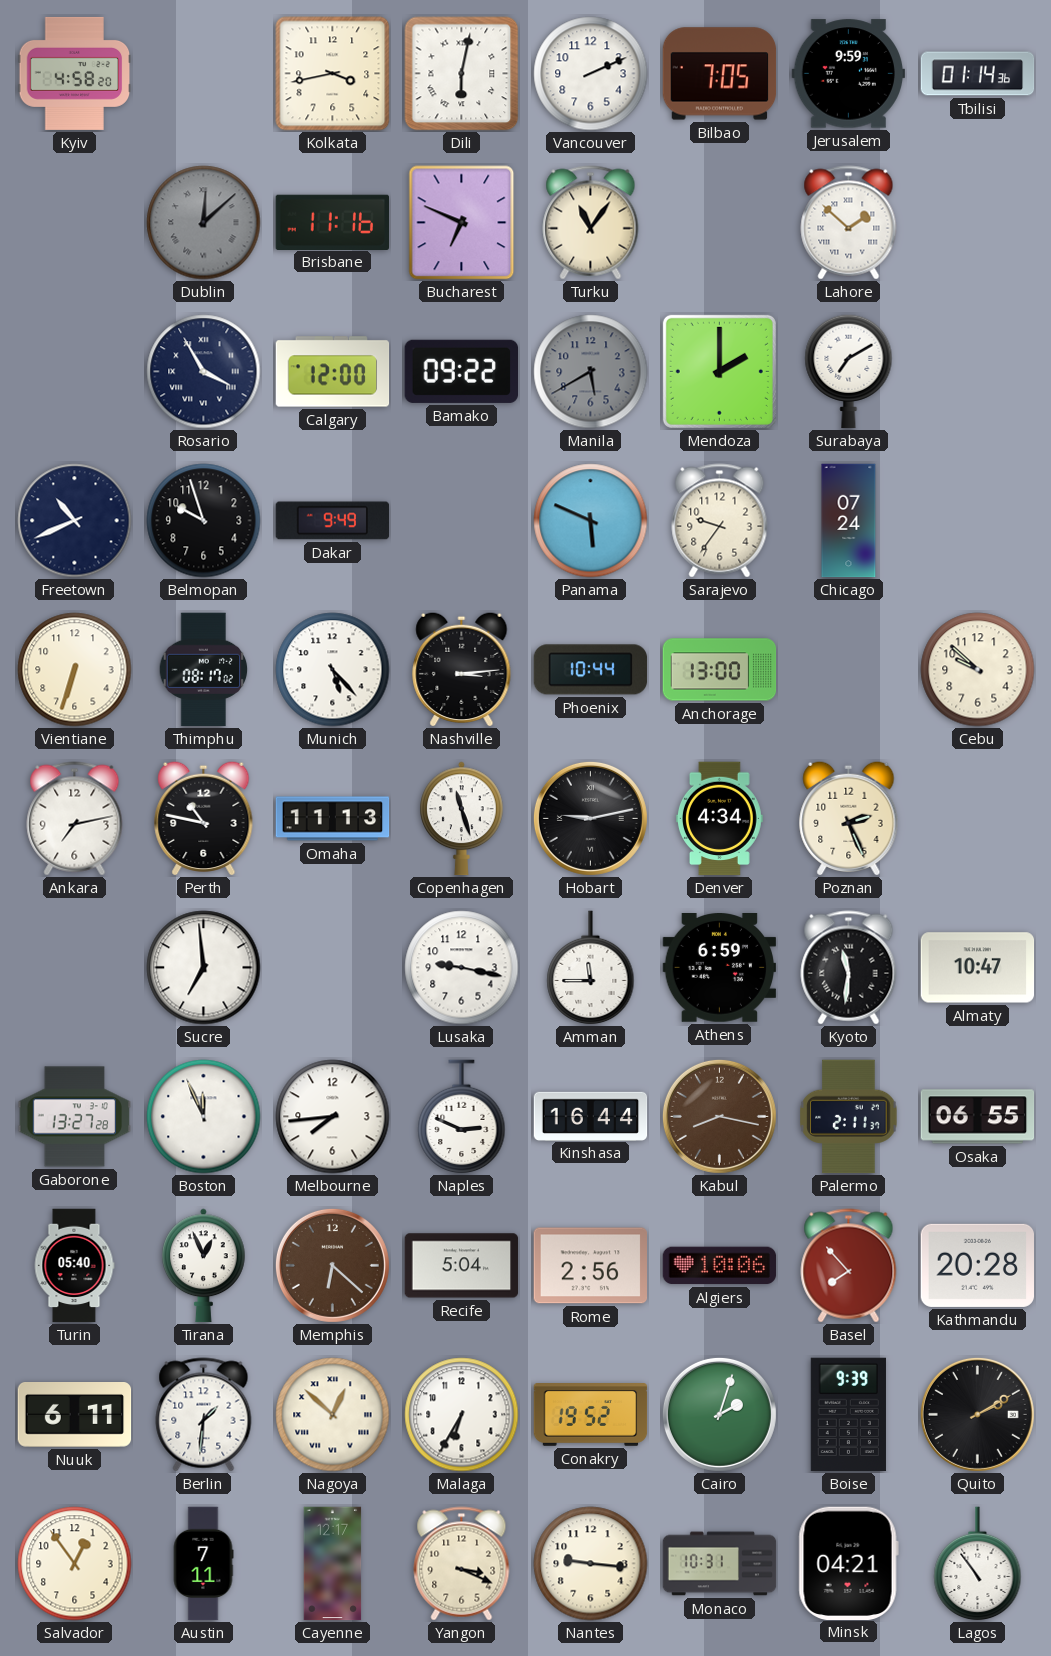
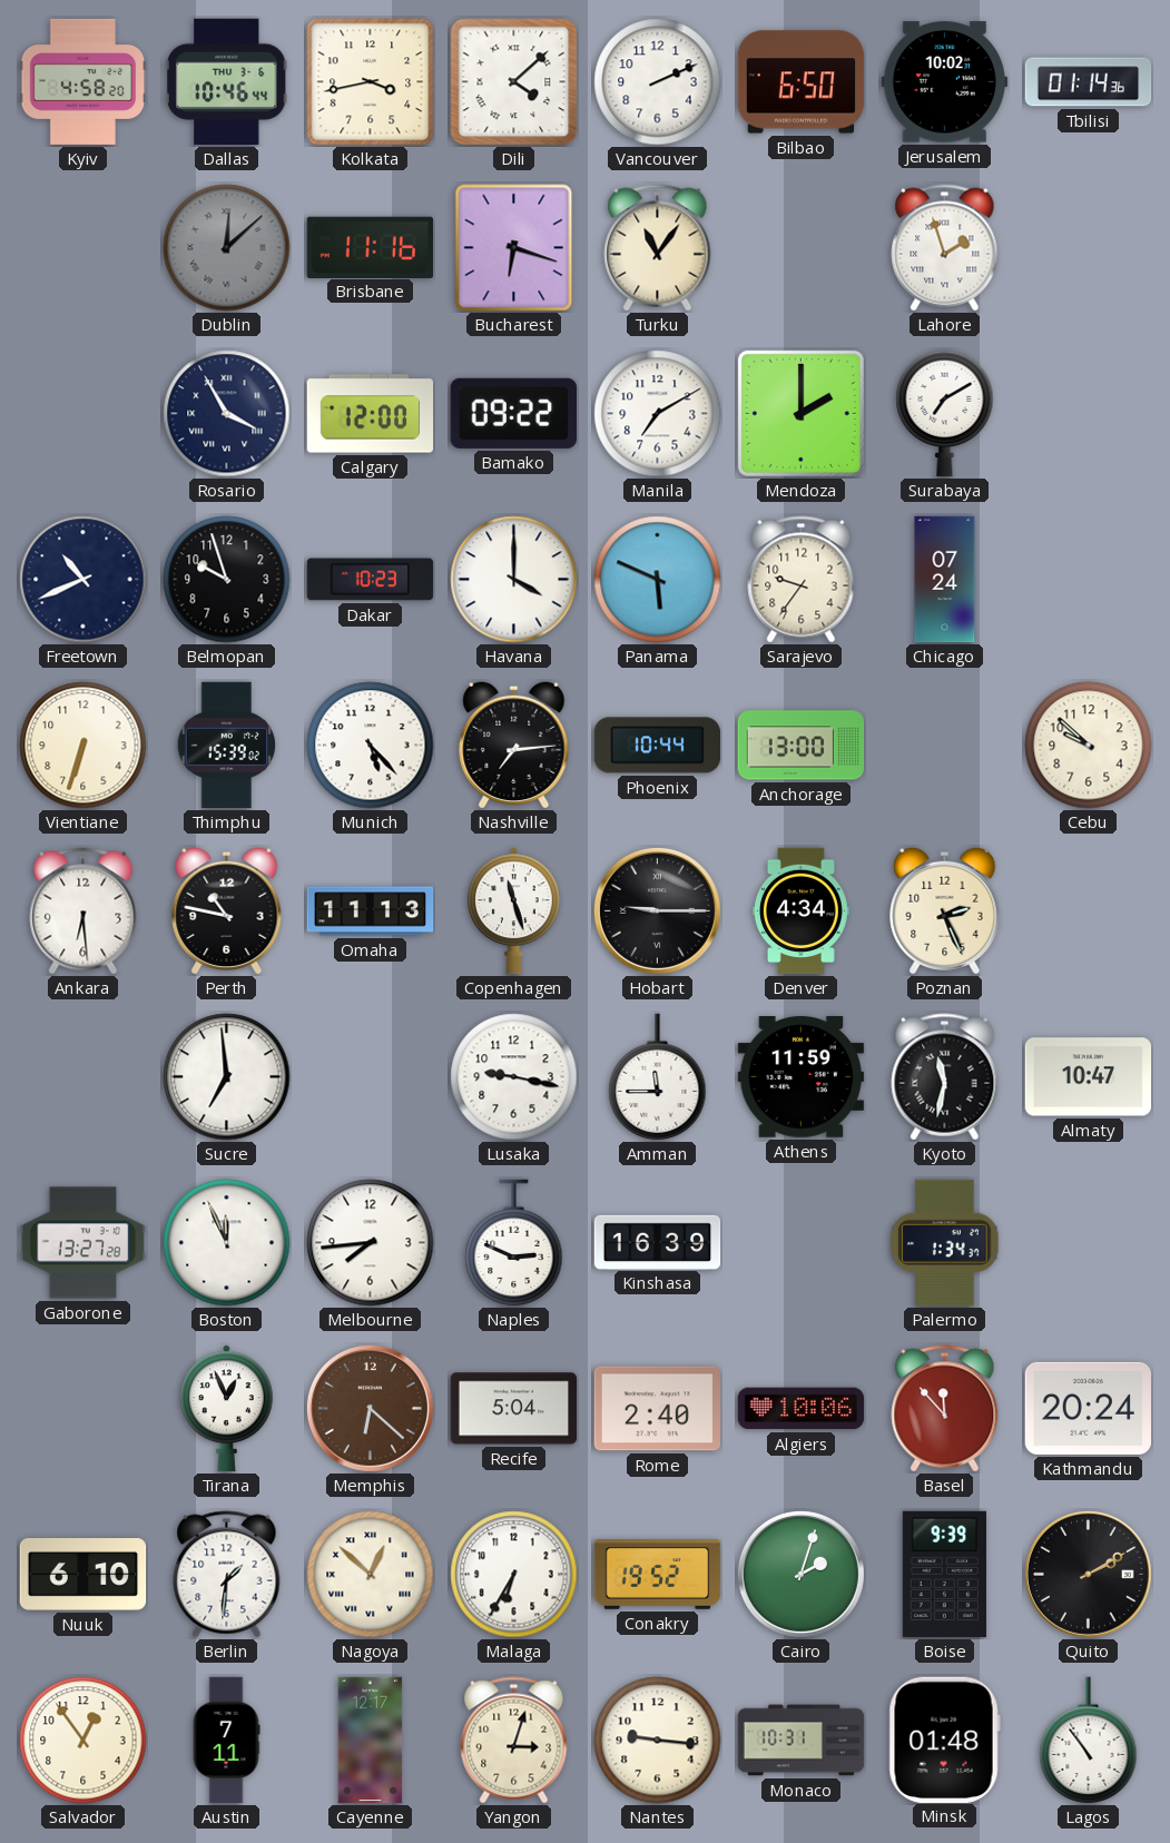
Dallas: none -> 10:46 (226, 82)
Dili: 6:02 -> 4:08 (514, 82)
Bilbao: 7:05 -> 6:50 (802, 82)
Jerusalem: 9:59 -> 10:02 (944, 82)
Bucharest: 6:49 -> 6:18 (514, 248)
Lahore: 1:52 -> 1:57 (945, 248)
Manila: 5:40 -> 7:10 (658, 414)
Manila dial: grey -> white (658, 414)
Dakar: 9:49 -> 10:23 (371, 580)
Havana: none -> 4:00 (514, 580)
Thimphu: 08:17 -> 15:39 (227, 746)
Nashville: 3:14 -> 7:14 (514, 745)
Ankara: 7:13 -> 6:29 (83, 911)
Hobart: 9:13 -> 9:15 (657, 910)
Athens: 6:59 -> 11:59 (802, 1077)
Kyoto: 11:31 -> 11:32 (945, 1077)
Kinshasa: 16:44 -> 16:39 (658, 1242)
Kabul: 8:17 -> none (719, 1116)
Palermo: 2:11 -> 1:34 (945, 1243)
Osaka: 06:55 -> none (978, 1117)
Turin: 05:40 -> none (74, 1266)
Rome: 2:56 -> 2:40 (658, 1409)
Basel: 7:53 -> 11:53 (945, 1409)
Kathmandu: 20:28 -> 20:24 (1089, 1408)
Nuuk: 6:11 -> 6:10 (83, 1575)
Yangon: 3:19 -> 3:03 (514, 1741)
Minsk: 04:21 -> 01:48 (944, 1739)
